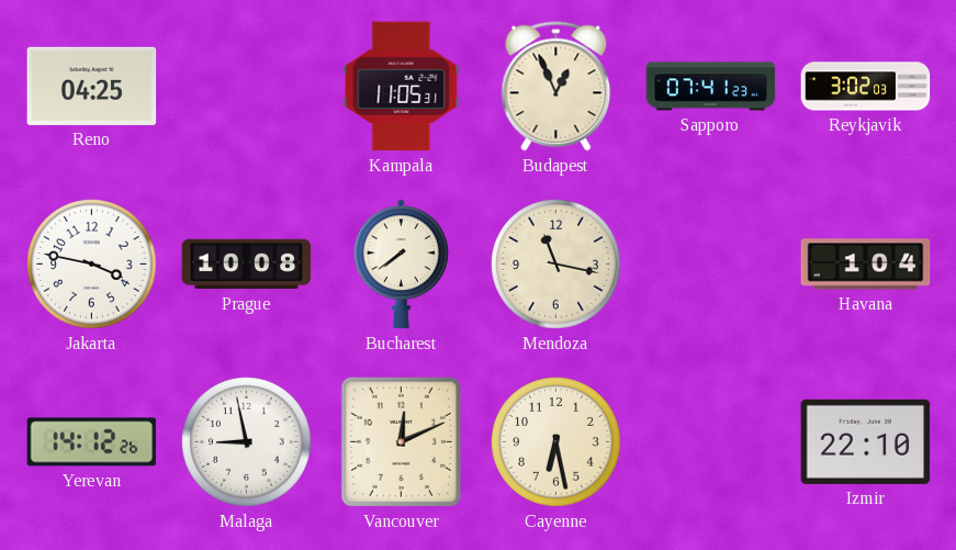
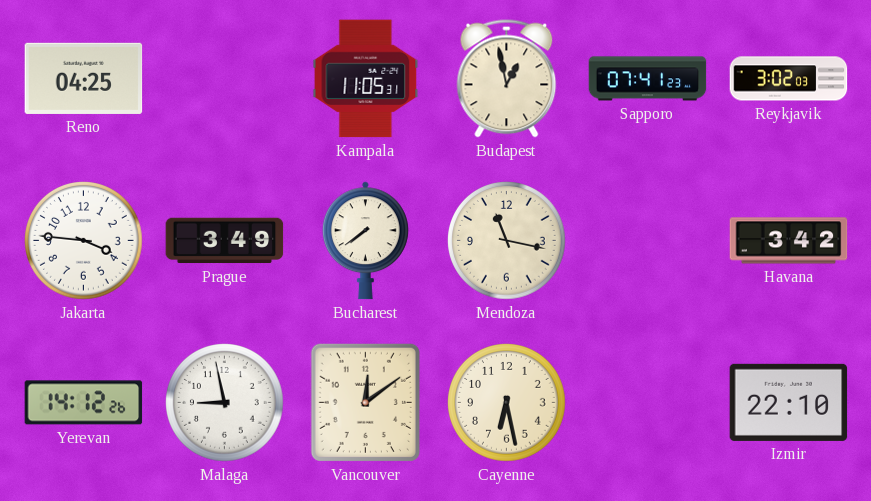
Budapest: 12:56 -> 12:58 (507, 79)
Jakarta: 3:47 -> 3:46 (84, 241)
Prague: 10:08 -> 3:49 (225, 241)
Havana: 1:04 -> 3:42 (789, 241)
Vancouver: 12:11 -> 12:09 (365, 402)
